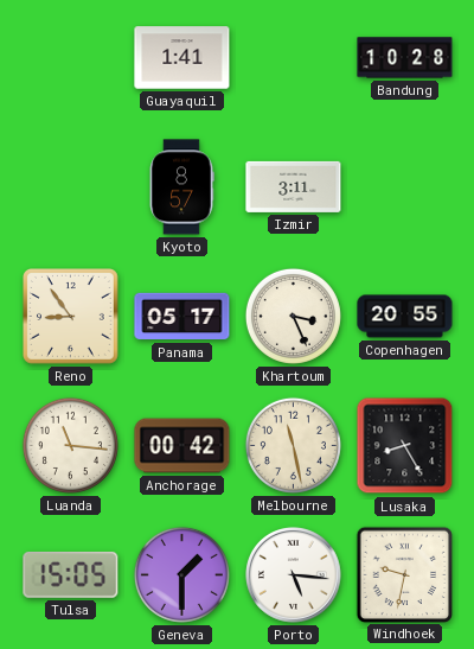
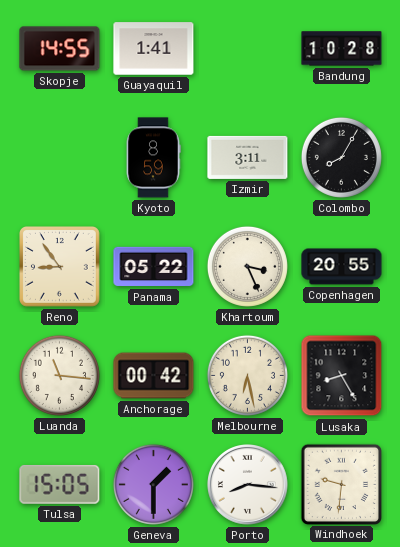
Skopje: none -> 14:55 (60, 49)
Kyoto: 8:57 -> 8:59 (153, 158)
Colombo: none -> 8:05 (341, 157)
Panama: 05:17 -> 05:22 (154, 267)
Melbourne: 11:28 -> 6:28 (247, 375)
Porto: 5:16 -> 8:16 (248, 485)
Windhoek: 9:32 -> 9:31 (341, 484)
